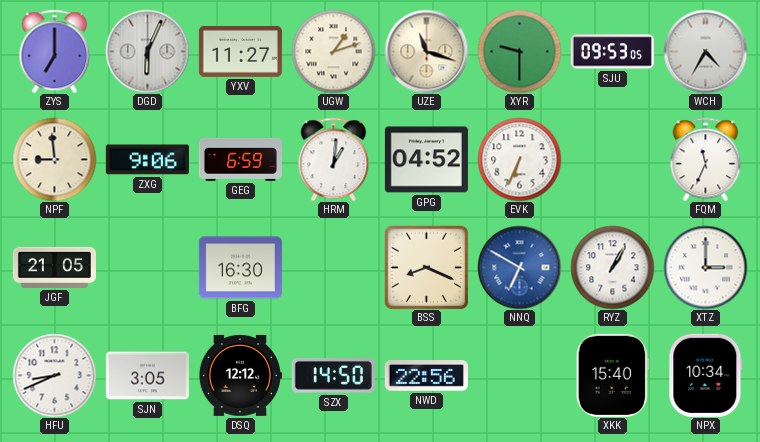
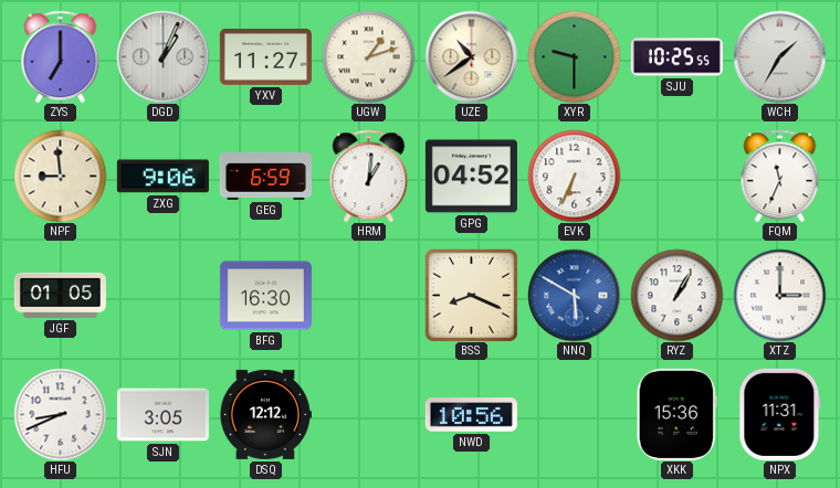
DGD: 6:04 -> 1:04 (162, 56)
UZE: 11:18 -> 10:39 (471, 56)
SJU: 09:53 -> 10:25 (676, 57)
WCH: 4:35 -> 1:35 (779, 56)
JGF: 21:05 -> 01:05 (60, 295)
NNQ: 6:50 -> 5:50 (574, 295)
SZX: 14:50 -> none (333, 376)
NWD: 22:56 -> 10:56 (471, 415)
XKK: 15:40 -> 15:36 (676, 414)
NPX: 10:34 -> 11:31 (780, 414)
